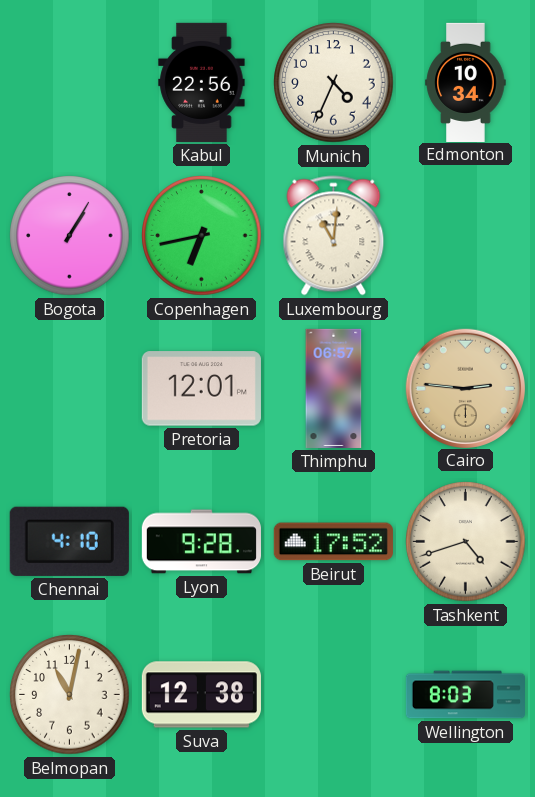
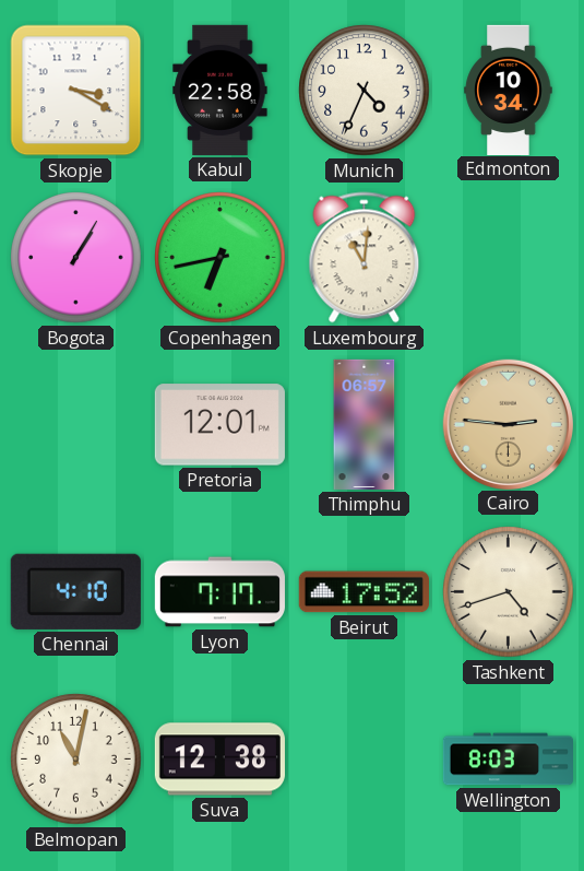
Skopje: none -> 3:20 (76, 91)
Kabul: 22:56 -> 22:58 (221, 90)
Lyon: 9:28 -> 7:17 (219, 592)
